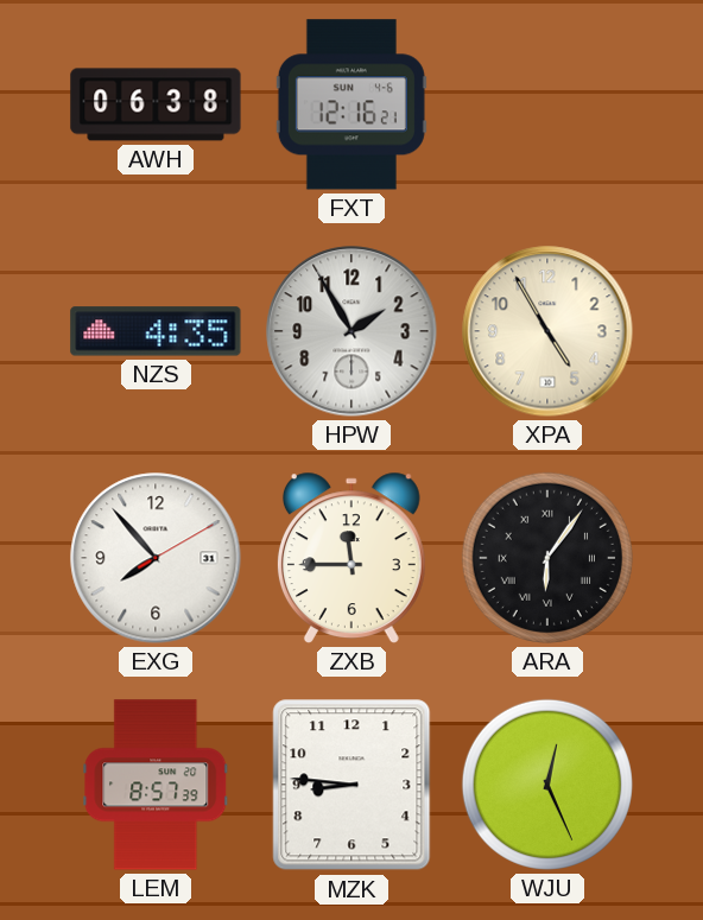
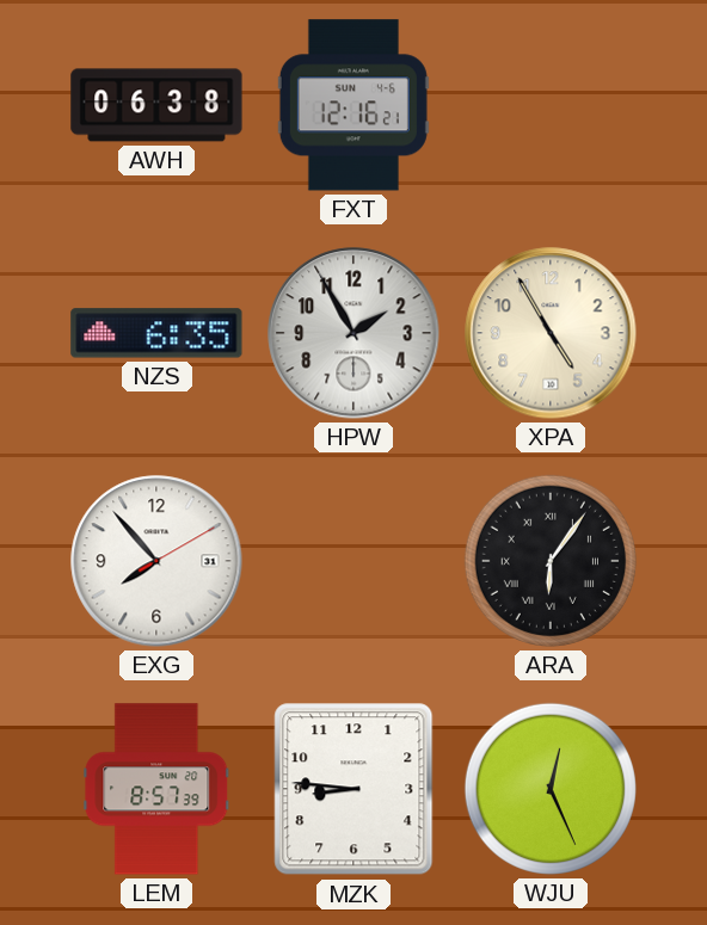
NZS: 4:35 -> 6:35 (156, 333)
ZXB: 11:45 -> none (351, 558)
